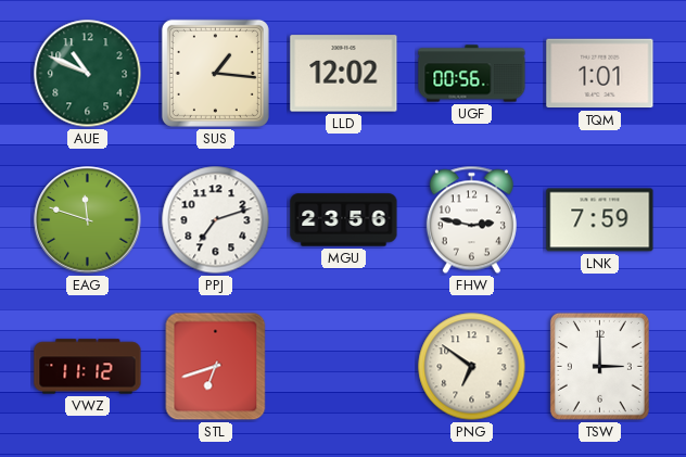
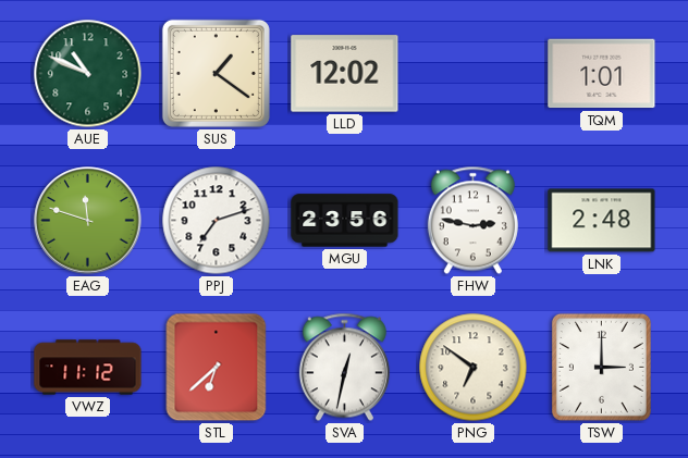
SUS: 1:16 -> 1:21 (216, 73)
UGF: 00:56 -> none (472, 74)
LNK: 7:59 -> 2:48 (602, 221)
STL: 6:42 -> 6:38 (217, 368)
SVA: none -> 12:32 (344, 368)
